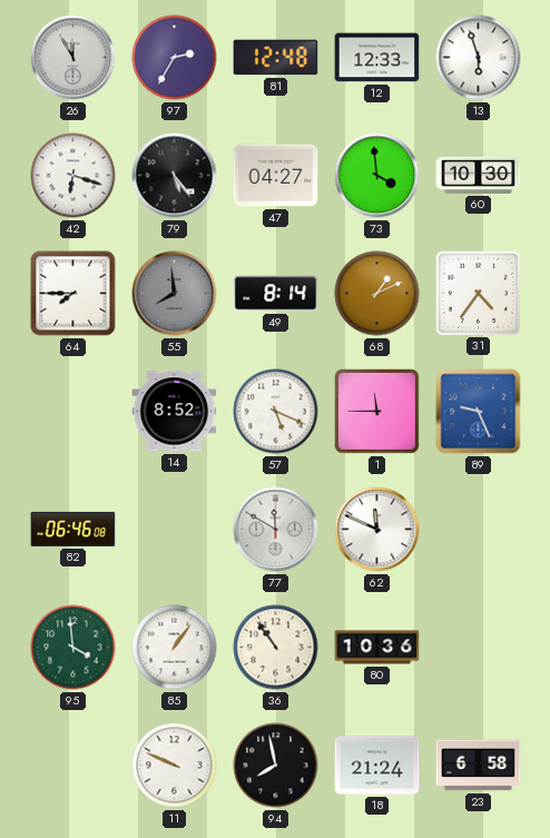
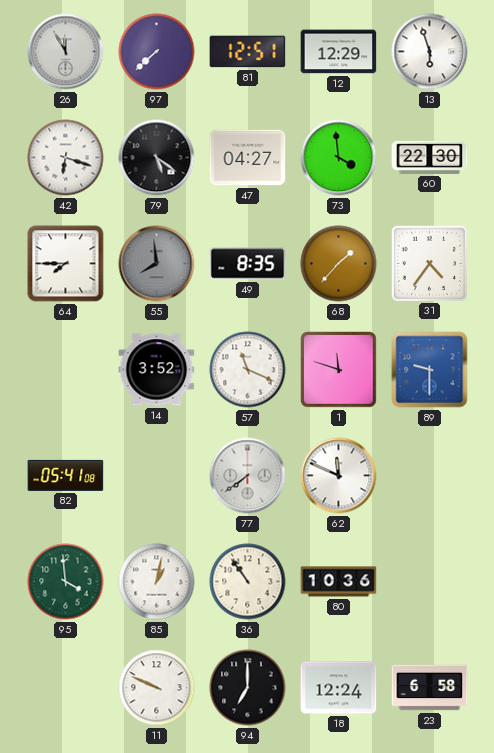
97: 2:35 -> 7:38 (157, 52)
81: 12:48 -> 12:51 (248, 52)
12: 12:33 -> 12:29 (339, 52)
79: 5:24 -> 5:21 (157, 158)
60: 10:30 -> 22:30 (430, 157)
49: 8:14 -> 8:35 (248, 264)
68: 1:11 -> 1:37 (339, 264)
14: 8:52 -> 3:52 (157, 370)
57: 5:19 -> 11:19 (248, 370)
1: 11:45 -> 11:48 (339, 370)
89: 9:26 -> 9:30 (430, 370)
82: 06:46 -> 05:41 (66, 475)
77: 11:50 -> 7:39 (248, 476)
85: 1:06 -> 1:02 (157, 582)
94: 7:58 -> 7:00 (248, 688)
18: 21:24 -> 12:24 (339, 688)
